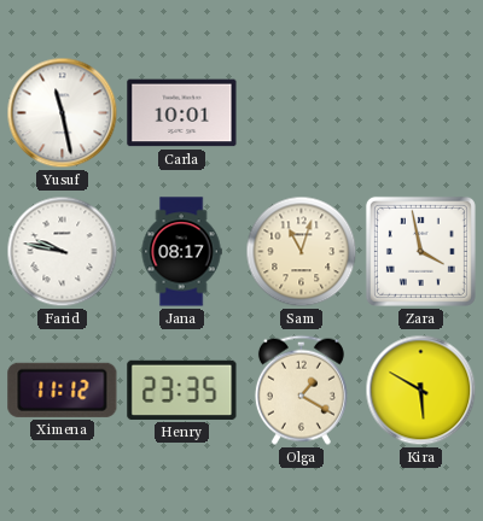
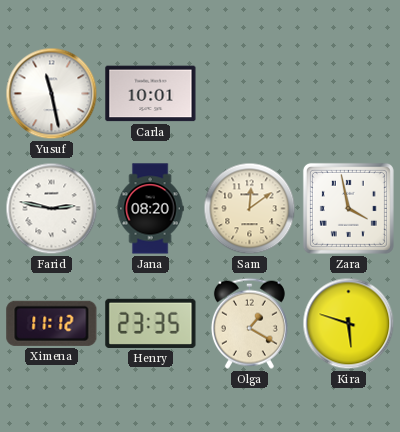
Farid: 9:47 -> 2:47 (52, 209)
Jana: 08:17 -> 08:20 (150, 209)
Sam: 11:03 -> 12:09 (250, 209)
Kira: 5:50 -> 5:48 (349, 324)
